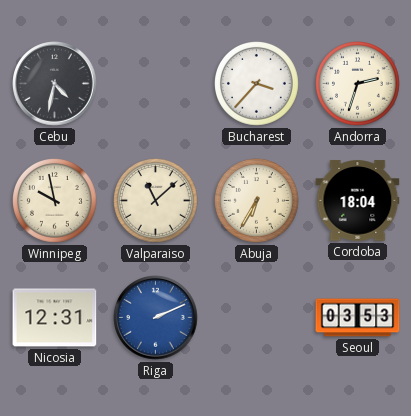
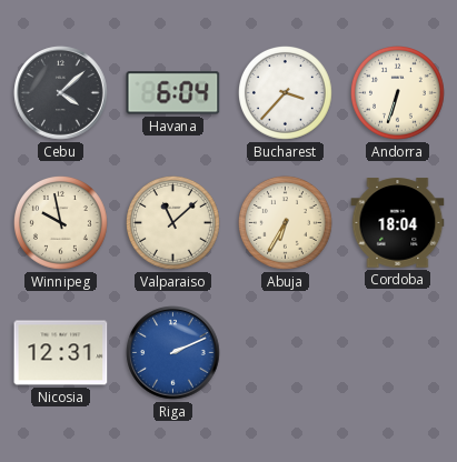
Cebu: 4:32 -> 4:08 (61, 93)
Havana: none -> 6:04 (173, 93)
Andorra: 2:33 -> 6:33 (398, 93)
Seoul: 03:53 -> none (358, 318)
